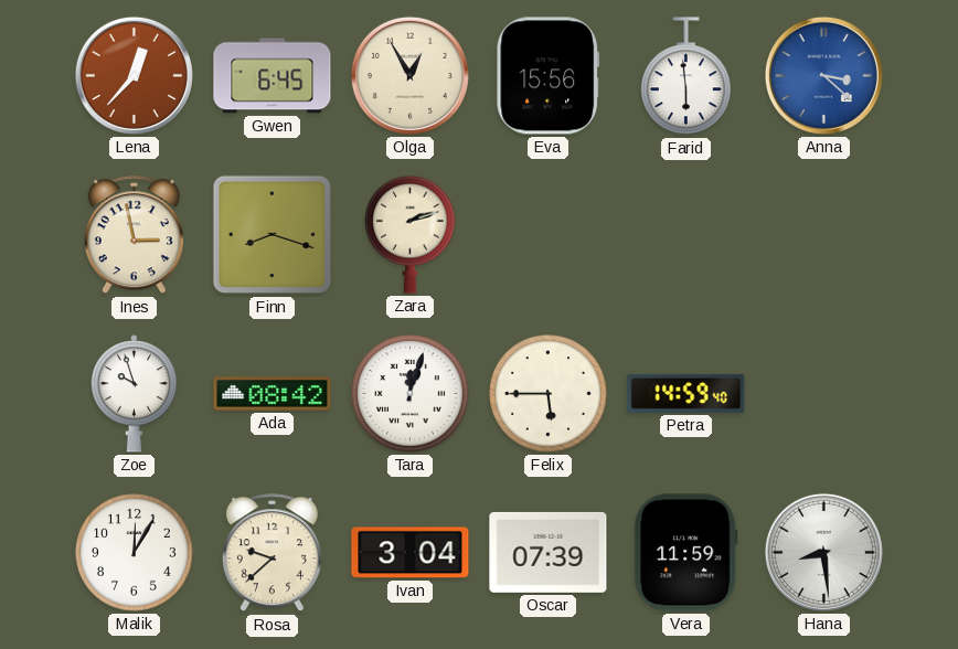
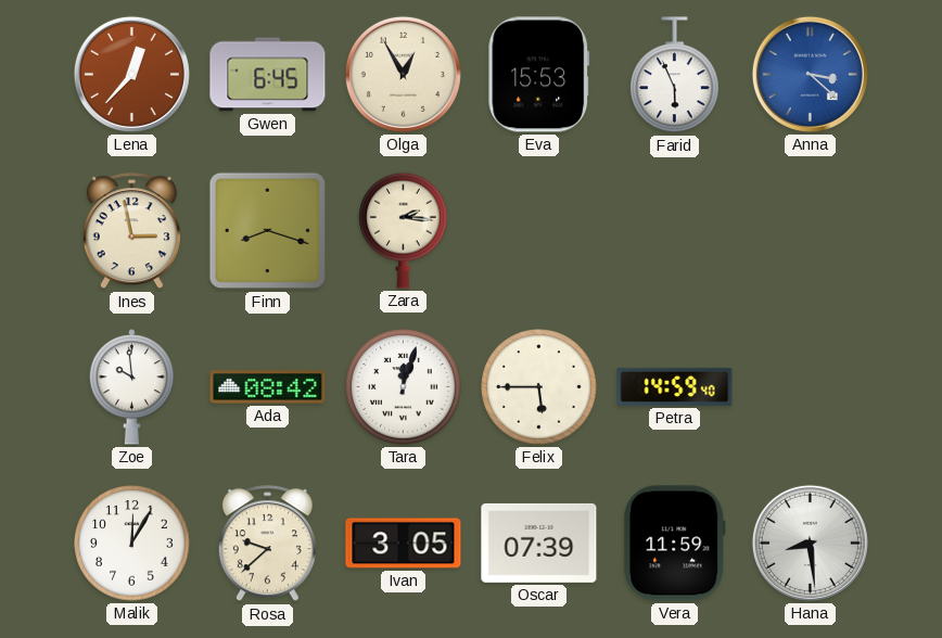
Eva: 15:56 -> 15:53 (539, 75)
Farid: 5:59 -> 5:56 (675, 75)
Zara: 2:12 -> 2:16 (404, 230)
Zoe: 9:57 -> 9:59 (131, 387)
Ivan: 3:04 -> 3:05 (404, 544)
